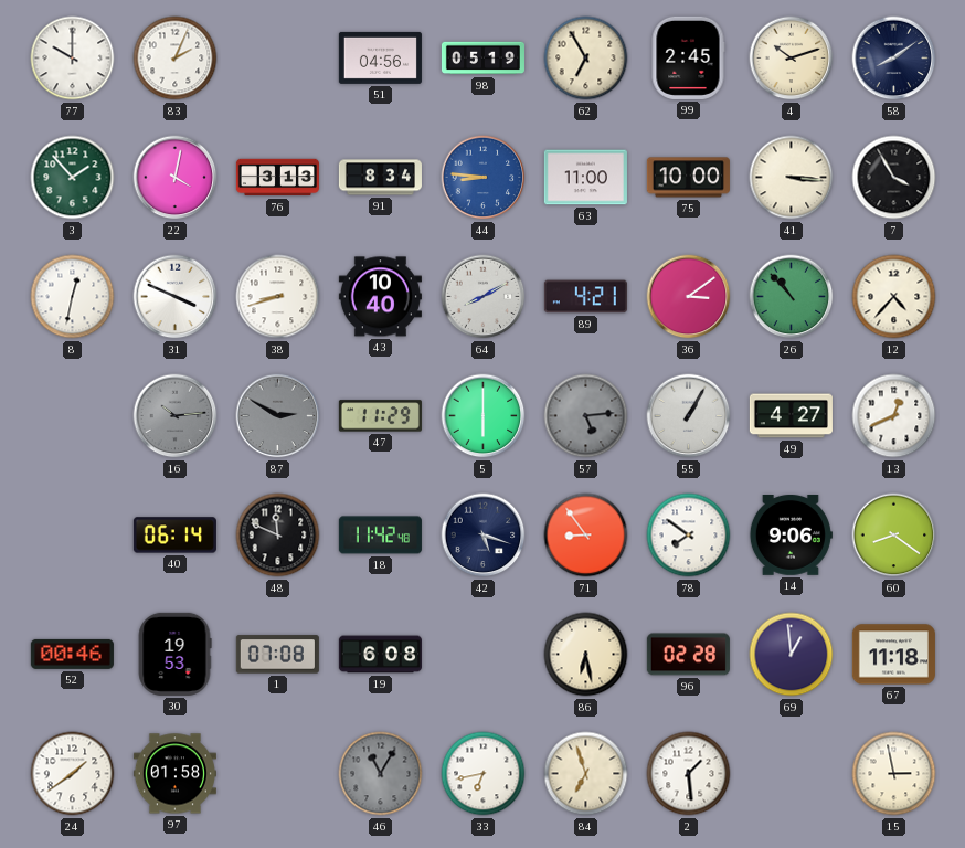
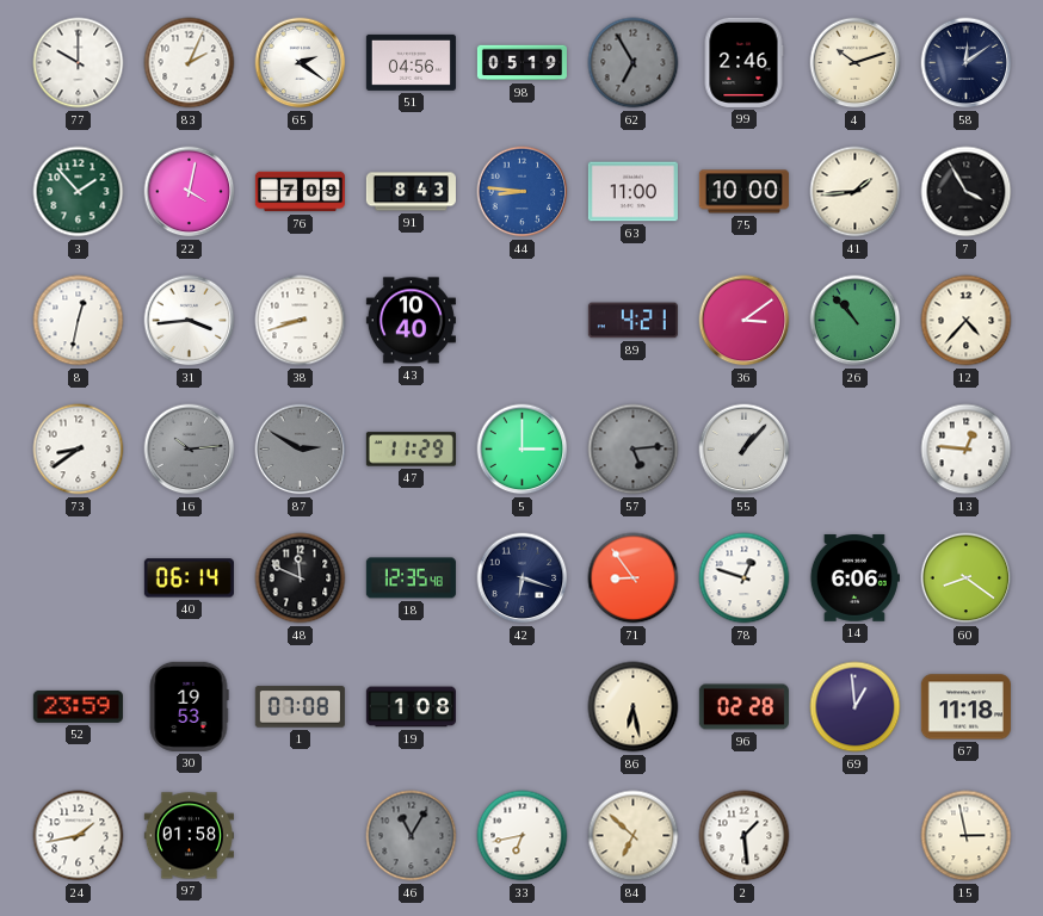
65: none -> 2:21 (301, 63)
62 dial: cream -> grey (634, 63)
99: 2:45 -> 2:46 (743, 62)
58: 8:09 -> 12:09 (967, 63)
76: 3:13 -> 7:09 (300, 192)
91: 8:34 -> 8:43 (411, 192)
41: 3:16 -> 1:44 (856, 192)
31: 3:49 -> 3:44 (190, 321)
64: 8:10 -> none (484, 297)
73: none -> 8:39 (79, 450)
5: 6:00 -> 3:00 (523, 450)
55: 1:05 -> 1:07 (745, 450)
49: 4:27 -> none (791, 416)
13: 12:41 -> 12:46 (967, 450)
18: 11:42 -> 12:35 (411, 578)
42: 5:18 -> 6:18 (523, 578)
78: 7:51 -> 12:48 (745, 578)
14: 9:06 -> 6:06 (854, 578)
52: 00:46 -> 23:59 (78, 706)
19: 6:08 -> 1:08 (411, 707)
24: 1:39 -> 1:43 (79, 836)
84: 6:57 -> 6:52 (634, 836)
